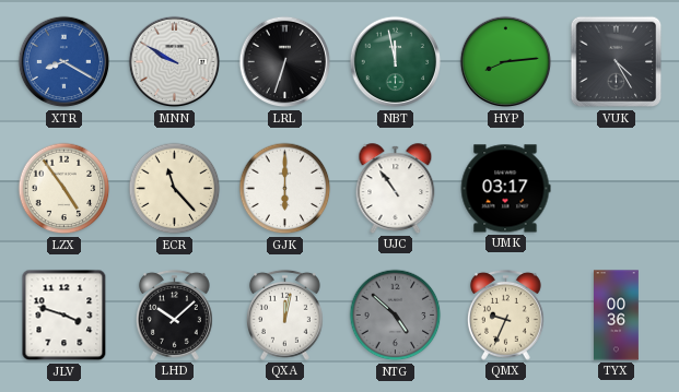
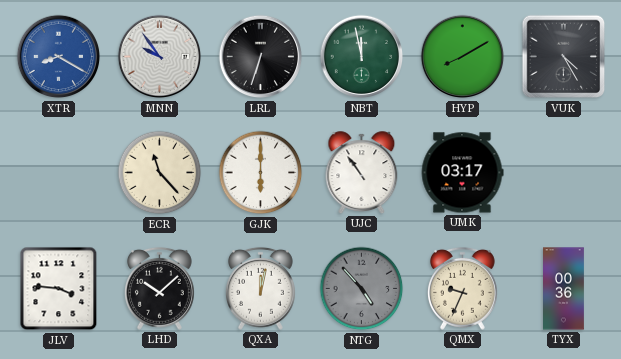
MNN: 9:50 -> 9:54 (160, 57)
HYP: 8:14 -> 8:10 (463, 57)
LZX: 4:54 -> none (65, 189)
JLV: 3:48 -> 3:46 (59, 289)
NTG: 4:52 -> 4:53 (362, 289)
